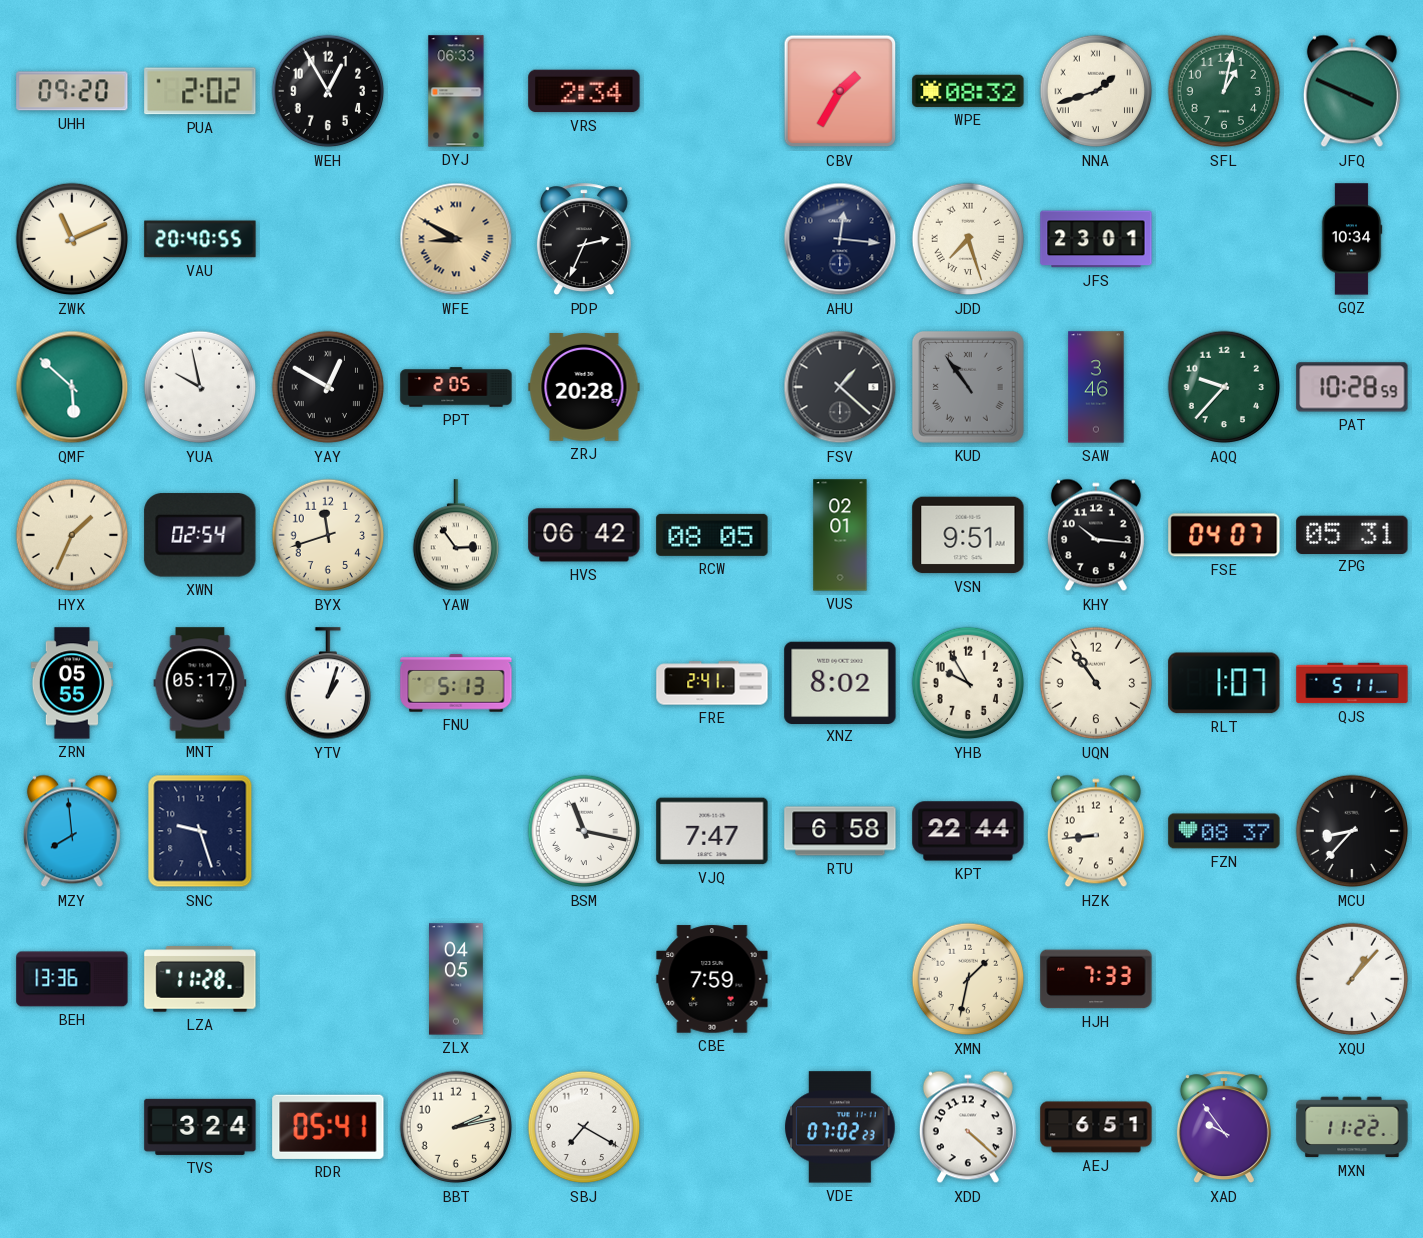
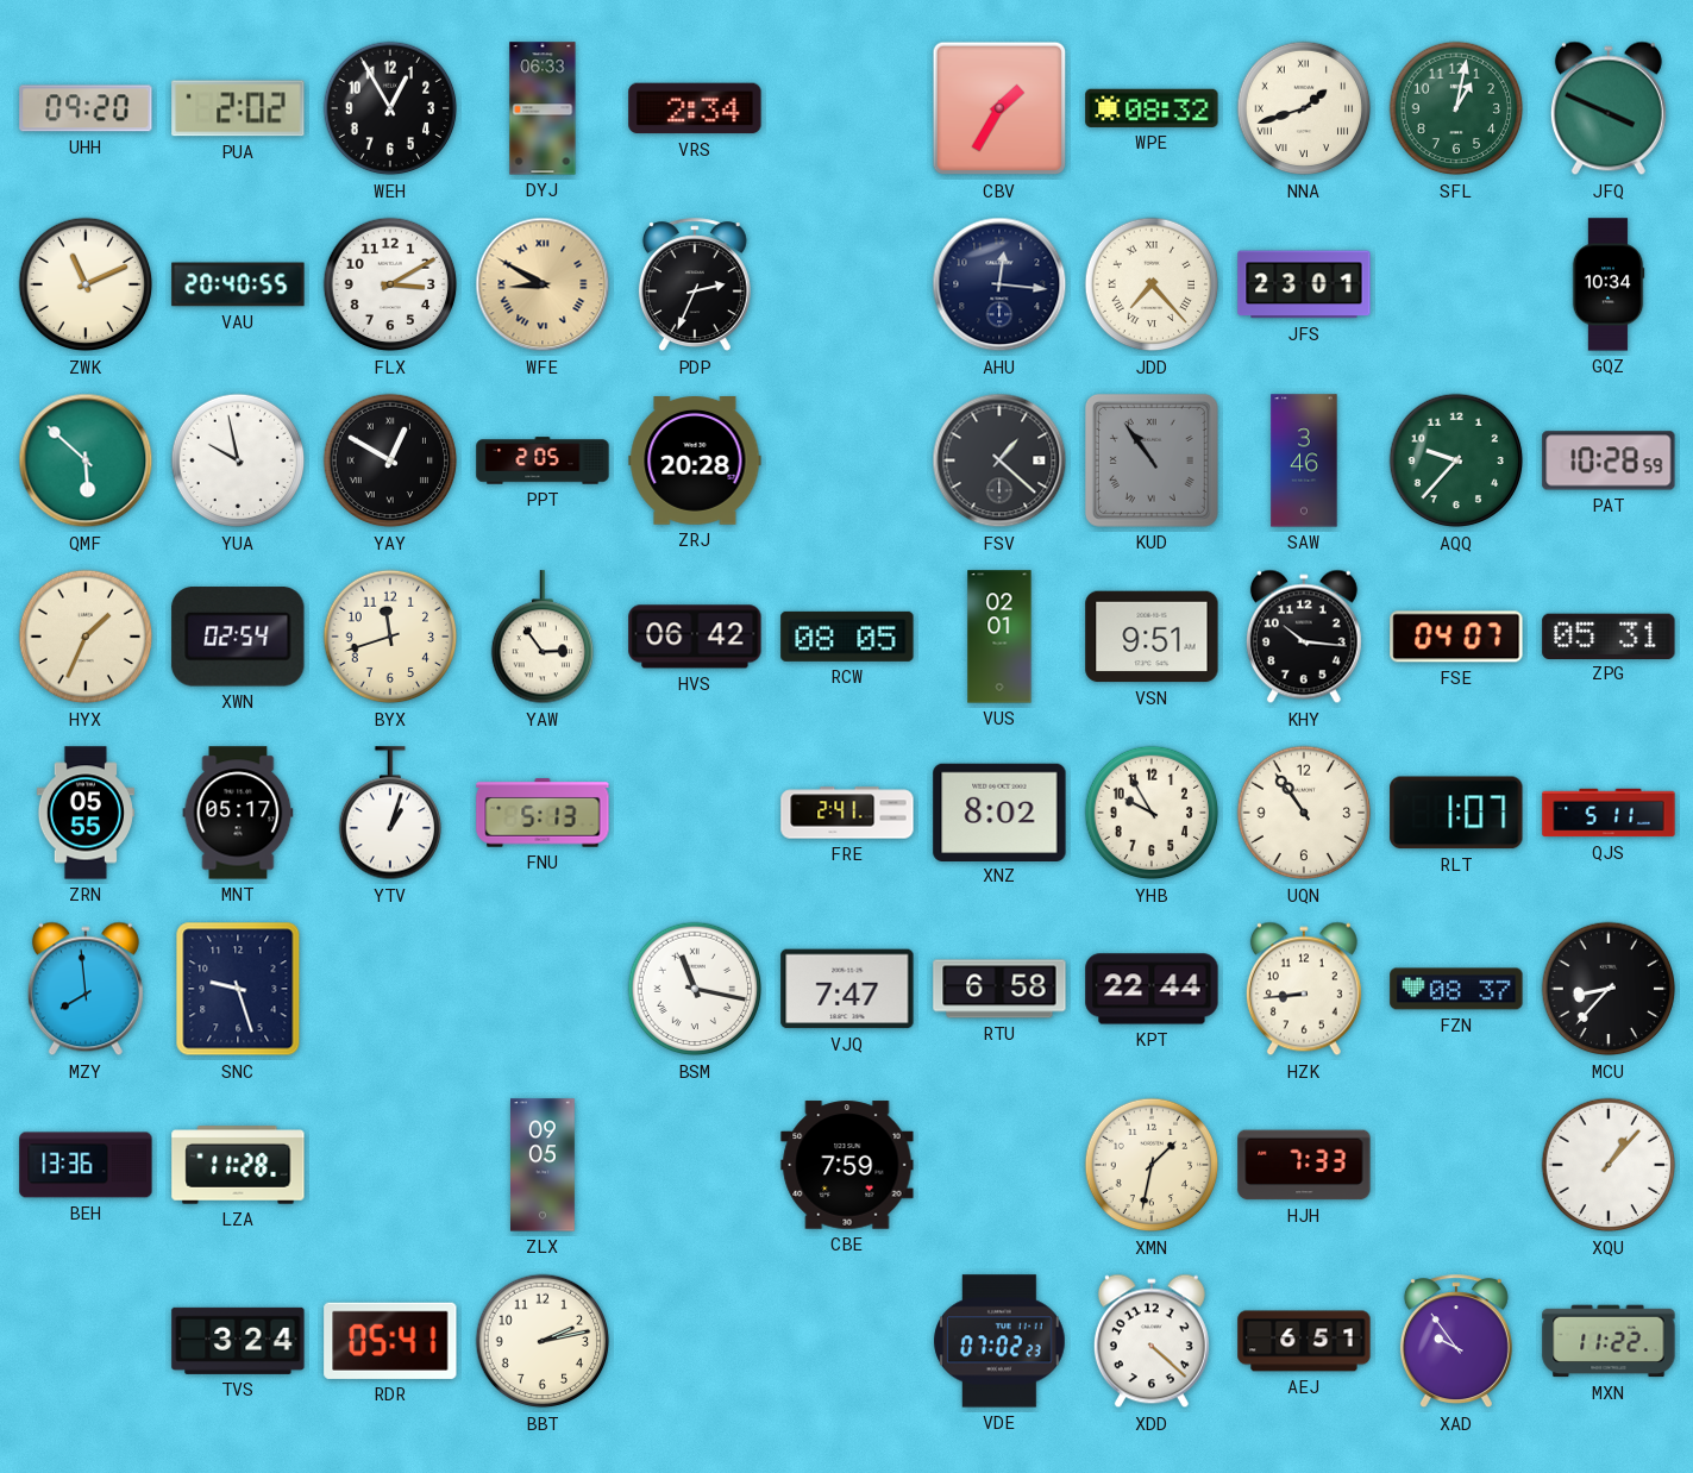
FLX: none -> 3:10 (390, 284)
JDD: 7:27 -> 7:23 (1152, 284)
ZLX: 04:05 -> 09:05 (544, 1165)
SBJ: 7:20 -> none (584, 1127)
